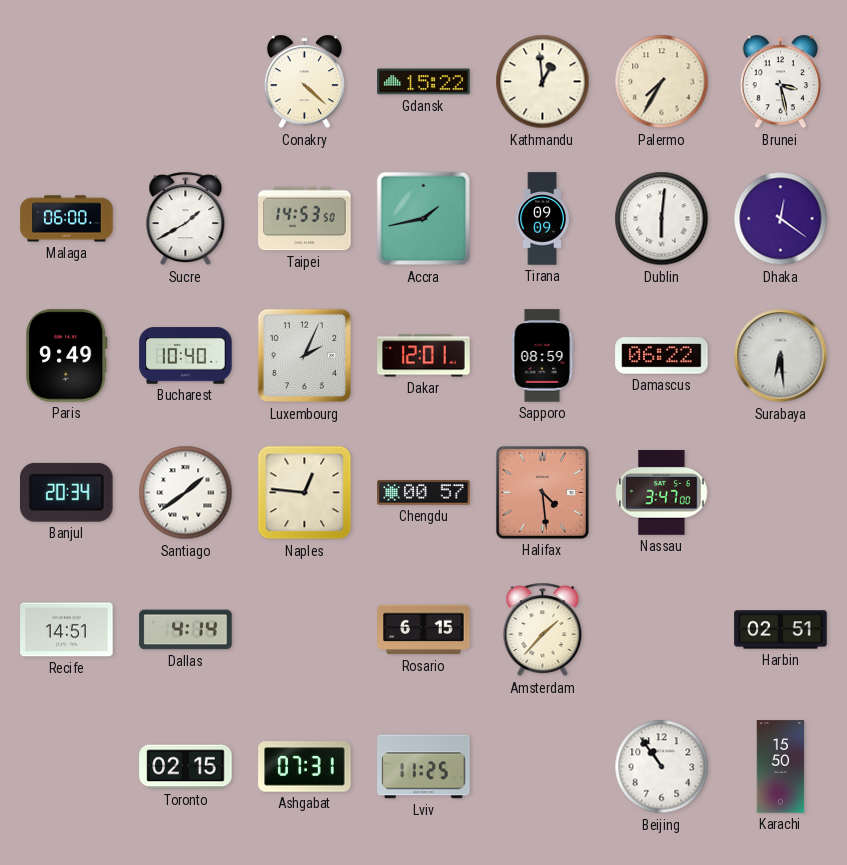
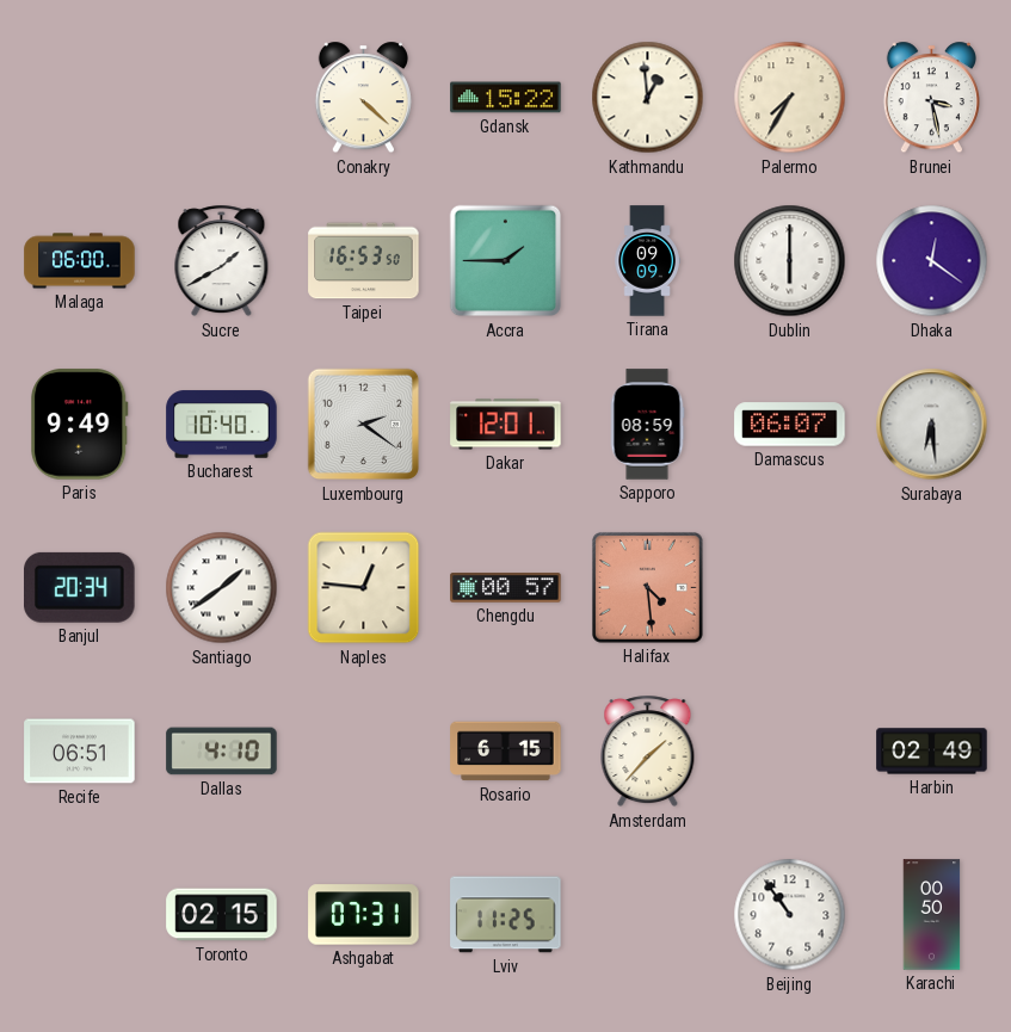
Taipei: 14:53 -> 16:53 (364, 261)
Accra: 1:43 -> 1:45 (506, 261)
Dublin: 6:01 -> 6:00 (790, 261)
Luxembourg: 2:04 -> 2:21 (364, 425)
Damascus: 06:22 -> 06:07 (790, 425)
Nassau: 3:47 -> none (662, 493)
Recife: 14:51 -> 06:51 (80, 752)
Dallas: 4:14 -> 4:10 (222, 752)
Harbin: 02:51 -> 02:49 (932, 752)
Karachi: 15:50 -> 00:50 (932, 915)
